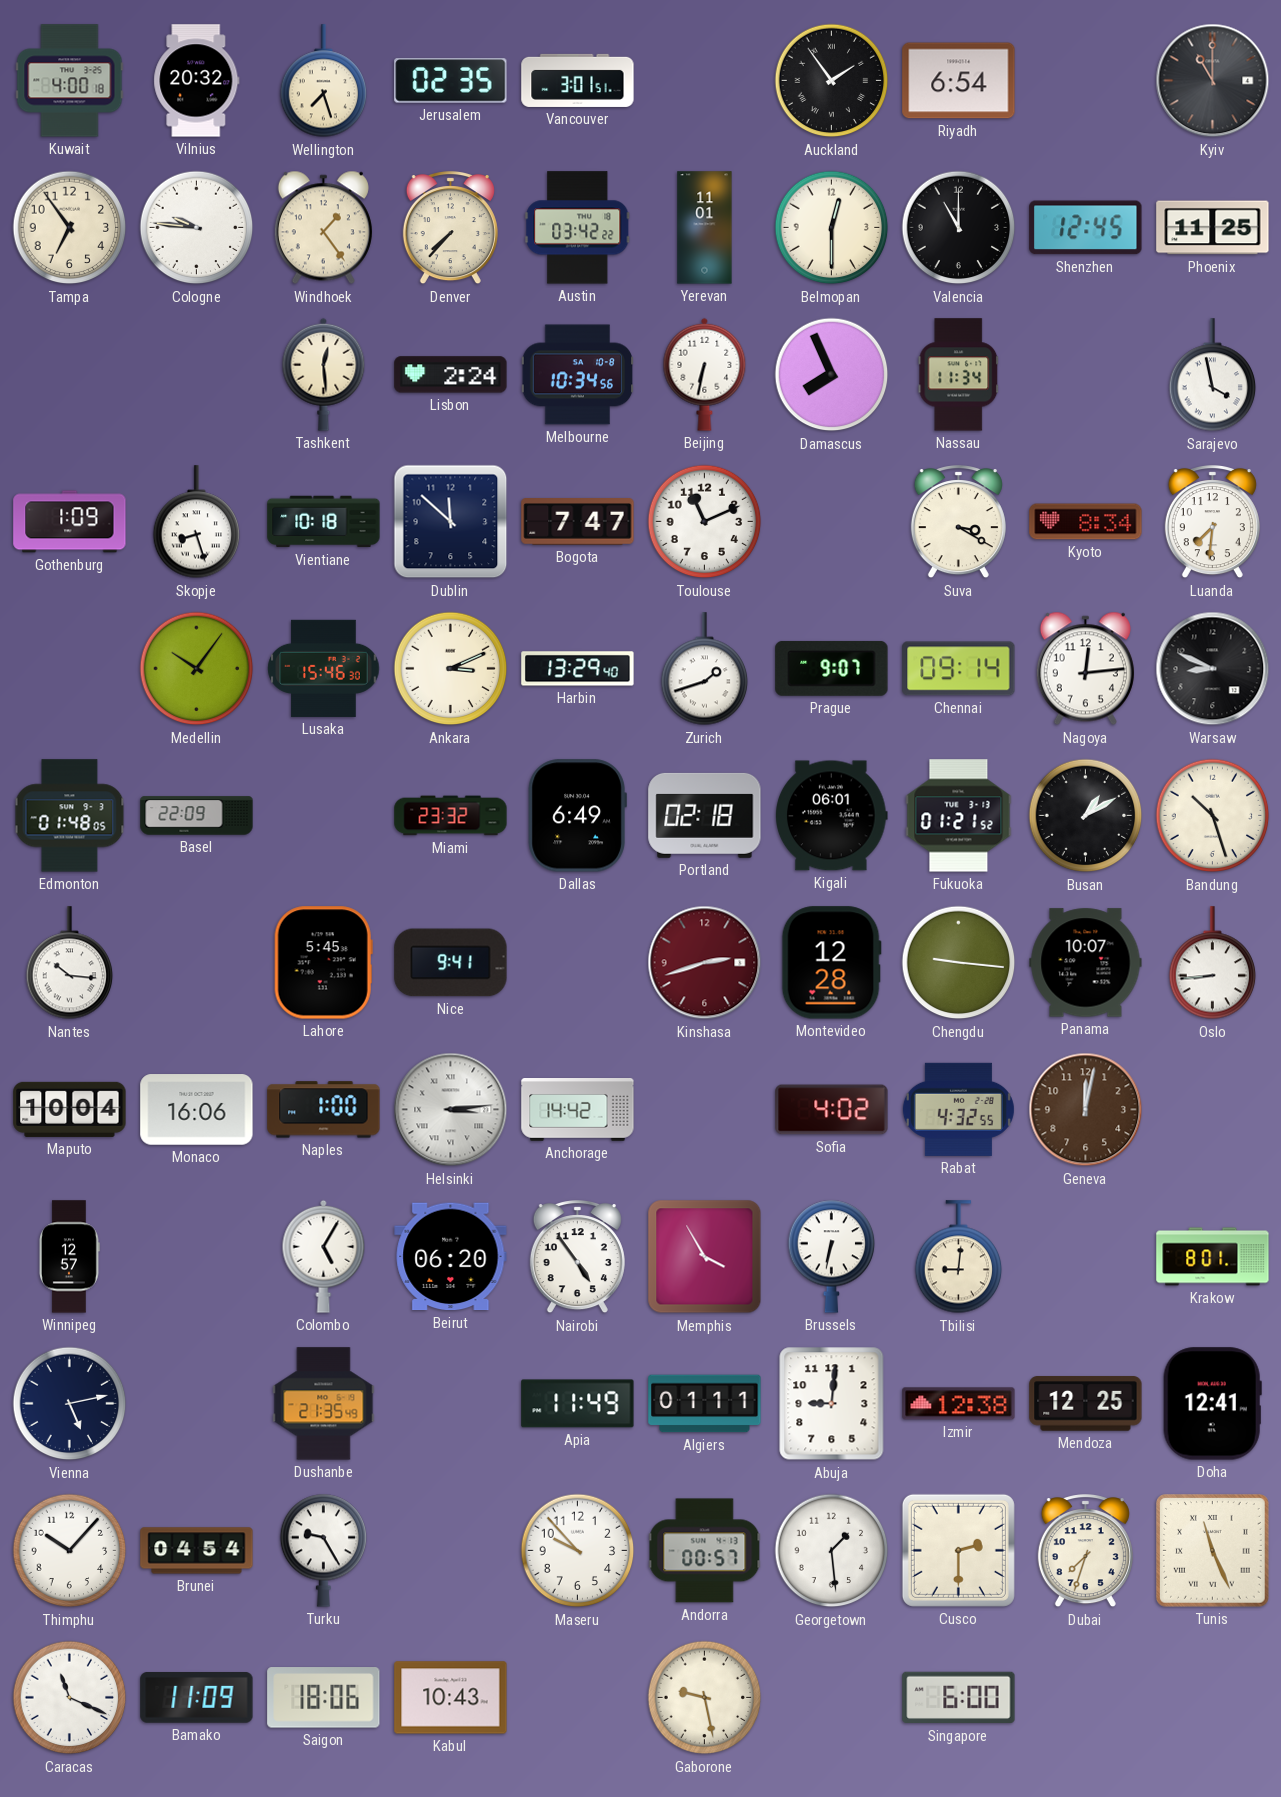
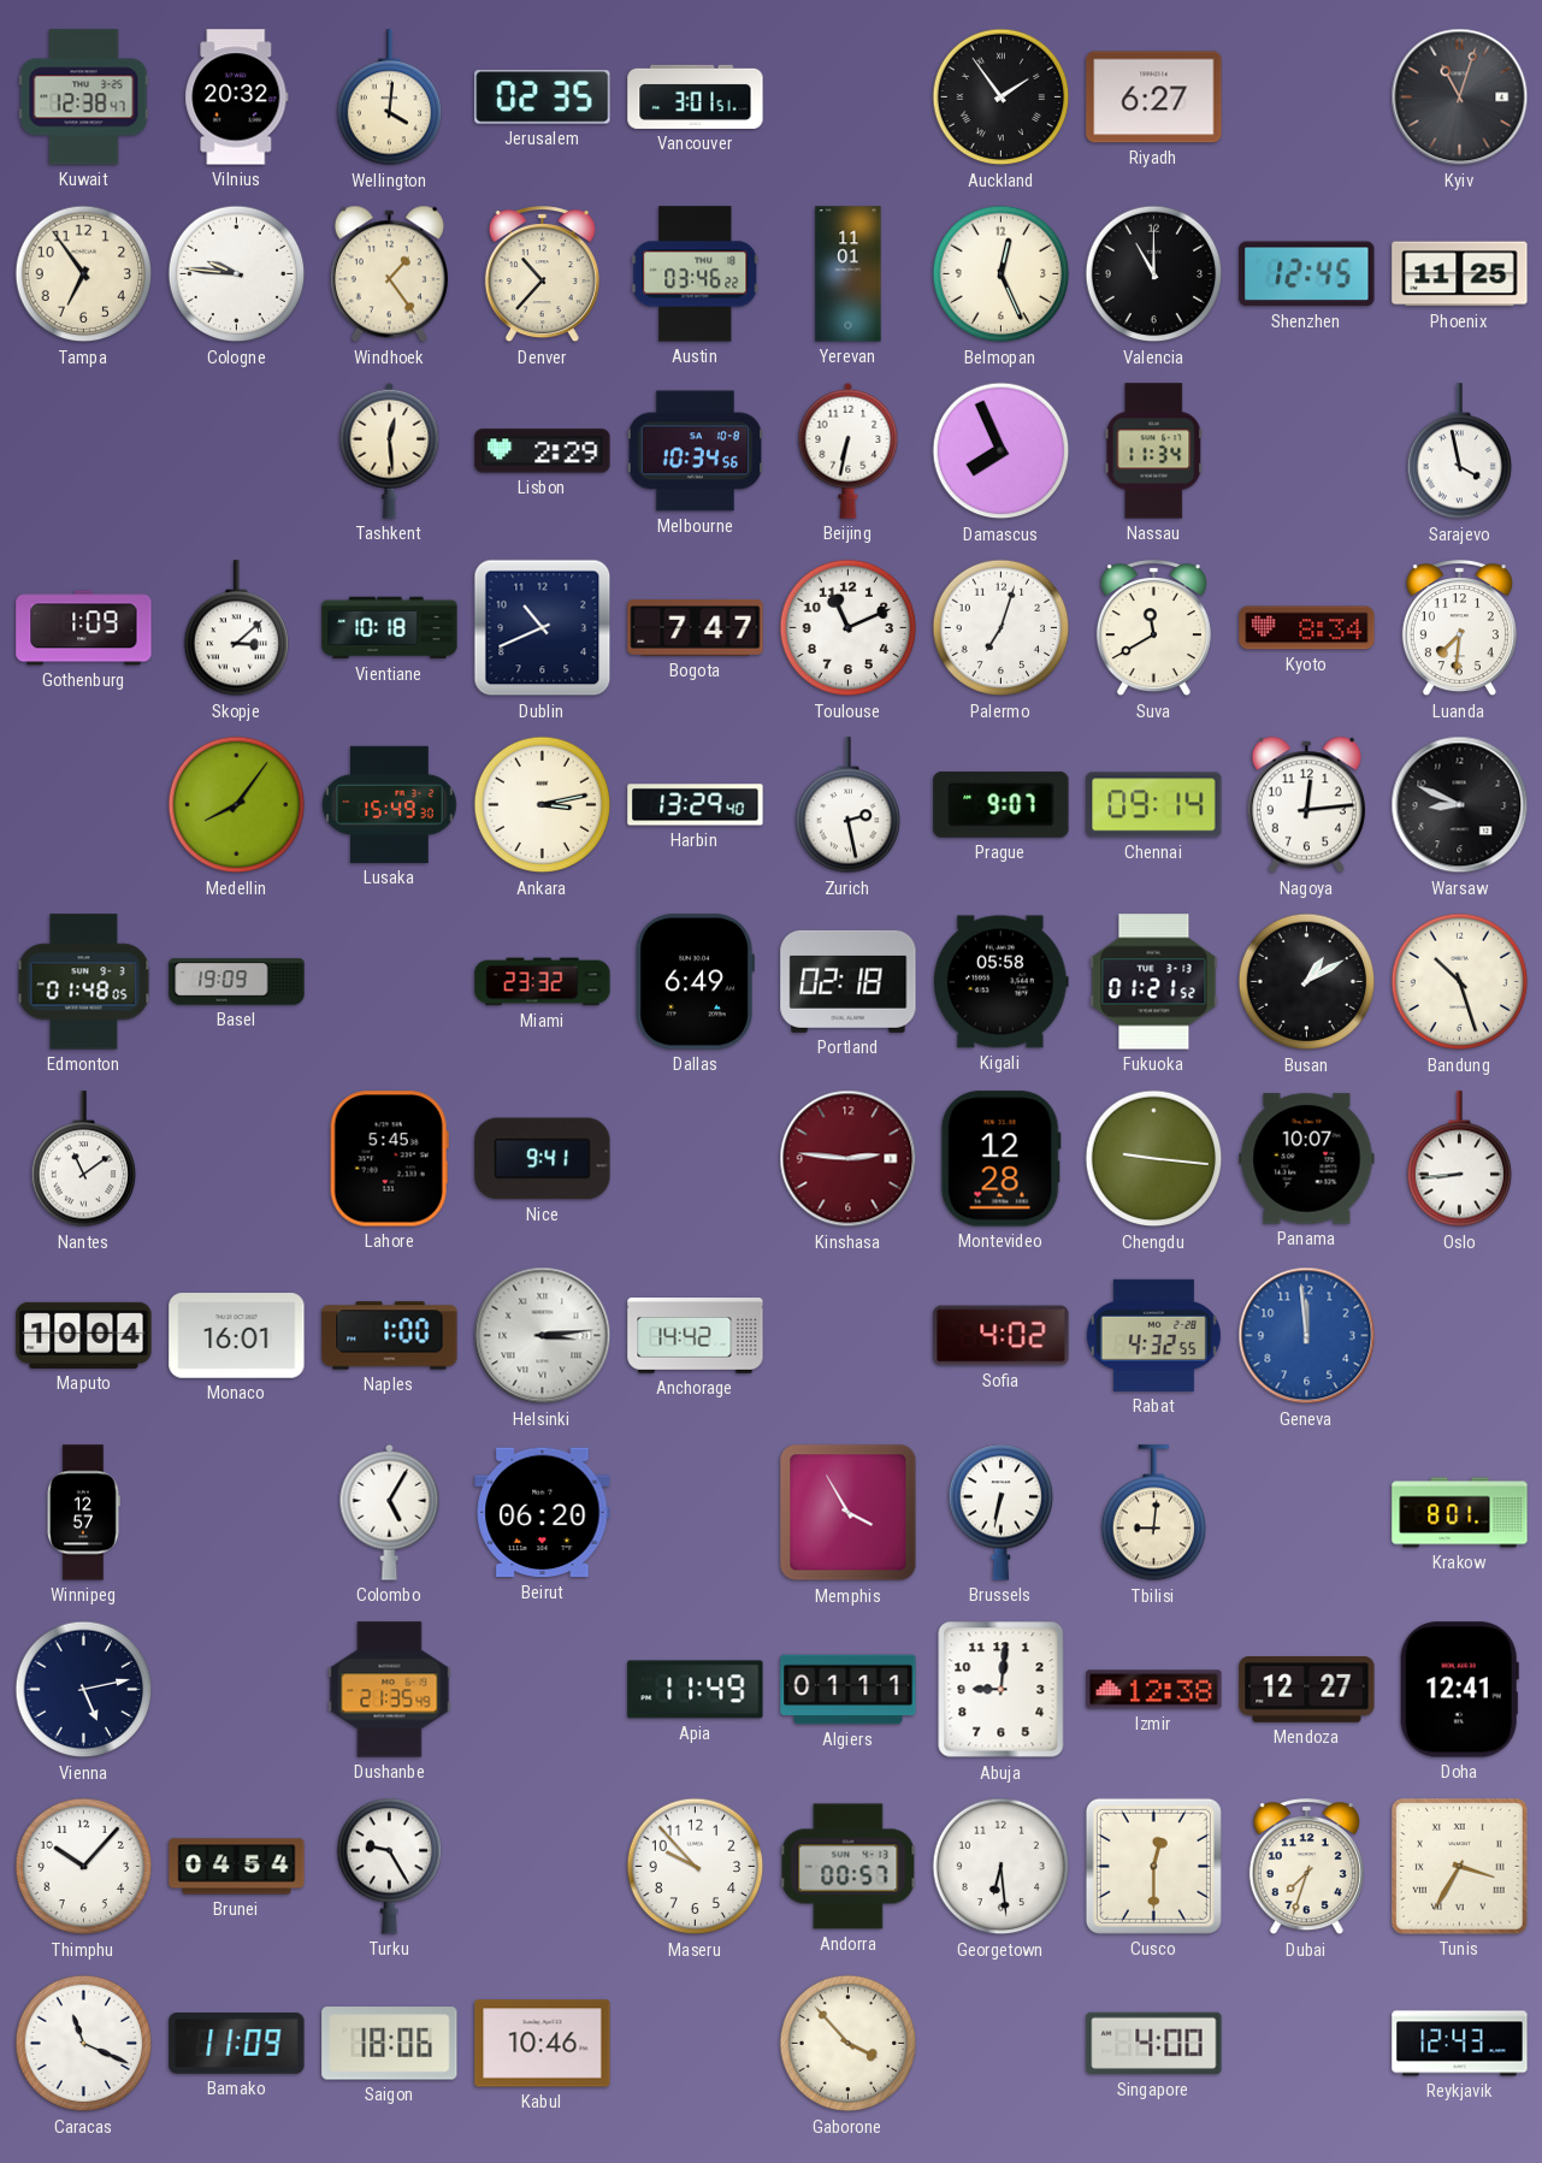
Kuwait: 4:00 -> 12:38 (84, 97)
Wellington: 7:27 -> 4:01 (390, 97)
Riyadh: 6:54 -> 6:27 (1154, 97)
Kyiv: 11:00 -> 11:03 (1460, 97)
Denver: 7:37 -> 10:37 (542, 276)
Austin: 03:42 -> 03:46 (696, 274)
Belmopan: 12:30 -> 12:26 (1002, 274)
Lisbon: 2:24 -> 2:29 (543, 451)
Skopje: 8:27 -> 3:08 (237, 628)
Dublin: 11:52 -> 10:41 (543, 628)
Palermo: none -> 7:03 (1002, 628)
Suva: 3:20 -> 11:40 (1153, 630)
Medellin: 10:06 -> 8:06 (237, 805)
Lusaka: 15:46 -> 15:49 (390, 804)
Ankara: 3:11 -> 3:13 (543, 805)
Zurich: 1:42 -> 2:28 (849, 805)
Basel: 22:09 -> 19:09 (237, 982)
Kigali: 06:01 -> 05:58 (1002, 982)
Nantes: 10:16 -> 11:09 (84, 1159)
Kinshasa: 2:42 -> 2:46 (849, 1159)
Monaco: 16:06 -> 16:01 (237, 1336)
Geneva: 12:02 -> 11:59 (1307, 1336)
Geneva dial: brown -> blue (1307, 1336)
Nairobi: 4:54 -> none (577, 1258)
Mendoza: 12:25 -> 12:27 (1307, 1690)
Georgetown: 1:29 -> 6:29 (1002, 1867)
Cusco: 2:30 -> 12:30 (1153, 1866)
Tunis: 11:26 -> 3:35 (1460, 1867)
Kabul: 10:43 -> 10:46 (543, 2044)
Gaborone: 9:28 -> 3:53 (849, 2044)
Singapore: 6:00 -> 4:00 (1154, 2044)
Reykjavik: none -> 12:43 (1460, 2044)
